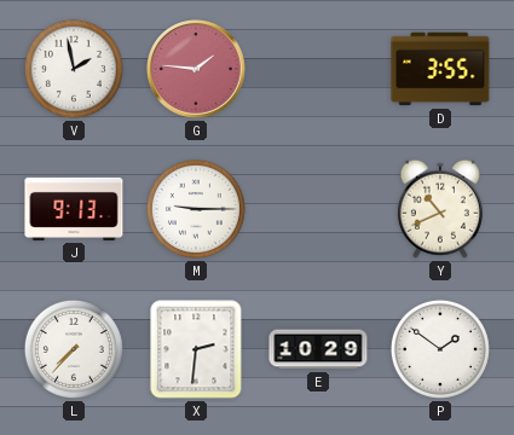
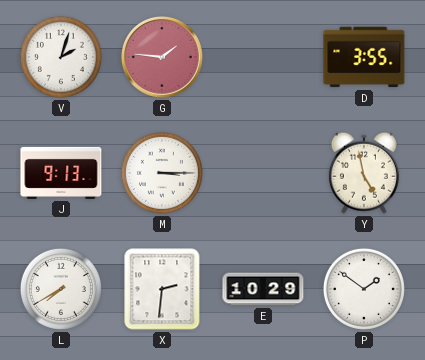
V: 1:58 -> 2:03 (61, 57)
M: 9:15 -> 3:15 (162, 173)
Y: 10:41 -> 4:58 (364, 173)
L: 7:37 -> 7:40 (61, 289)
